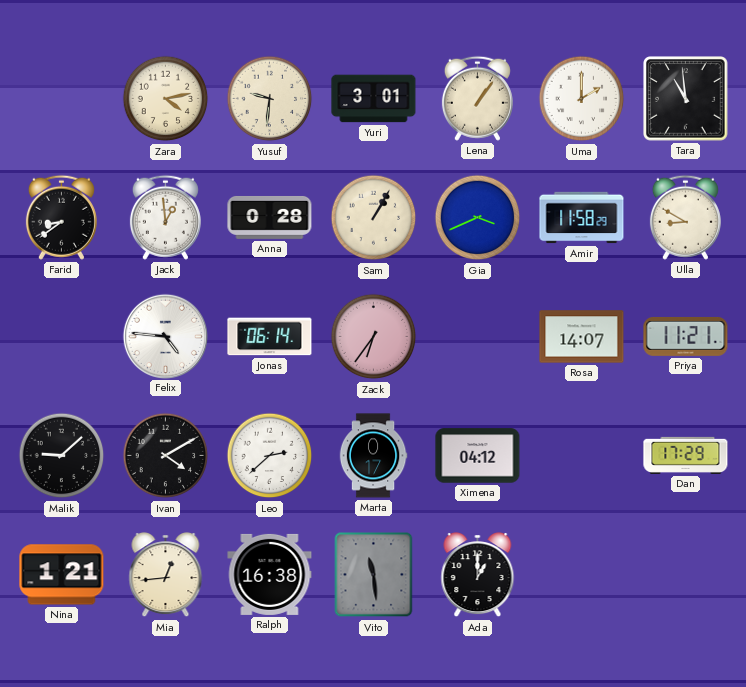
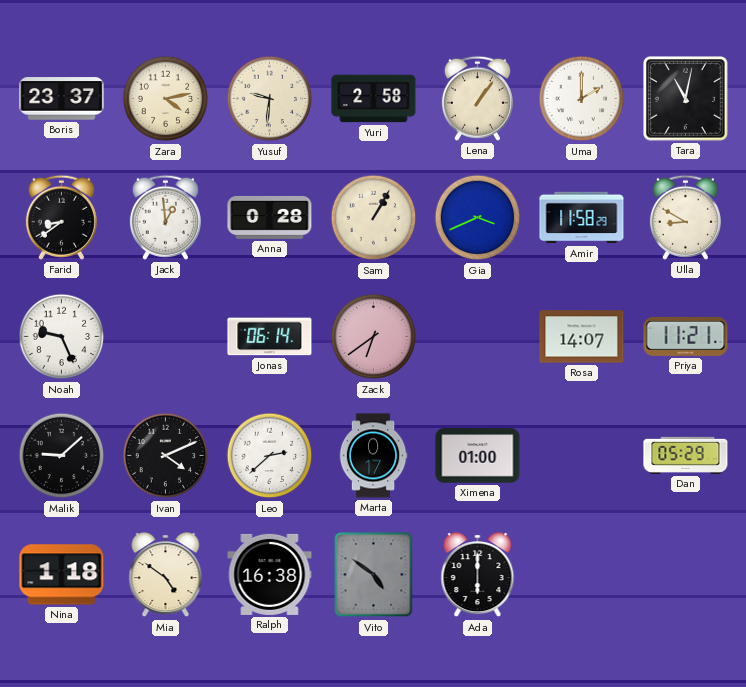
Boris: none -> 23:37 (62, 99)
Yuri: 3:01 -> 2:58 (374, 99)
Tara: 10:59 -> 11:02 (686, 99)
Noah: none -> 9:26 (62, 337)
Felix: 4:46 -> none (165, 336)
Zack: 6:36 -> 6:39 (374, 337)
Ivan: 4:10 -> 4:11 (166, 456)
Ximena: 04:12 -> 01:00 (478, 456)
Dan: 17:29 -> 05:29 (686, 455)
Nina: 1:21 -> 1:18 (62, 575)
Mia: 12:44 -> 4:51 (166, 575)
Vito: 11:29 -> 4:51 (374, 575)
Ada: 1:00 -> 6:00 (478, 575)
